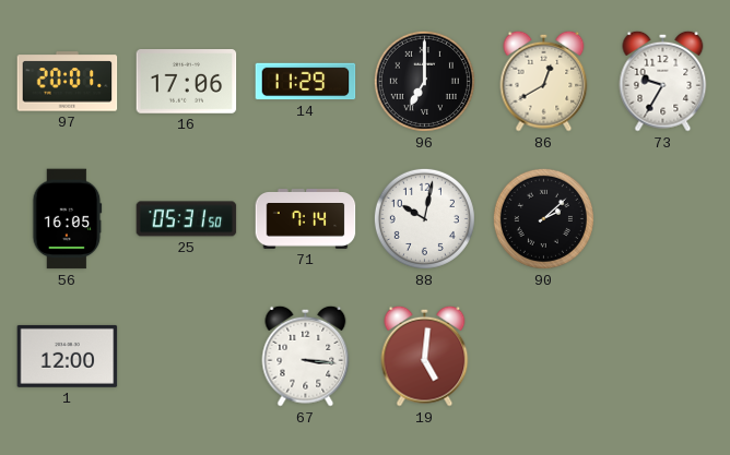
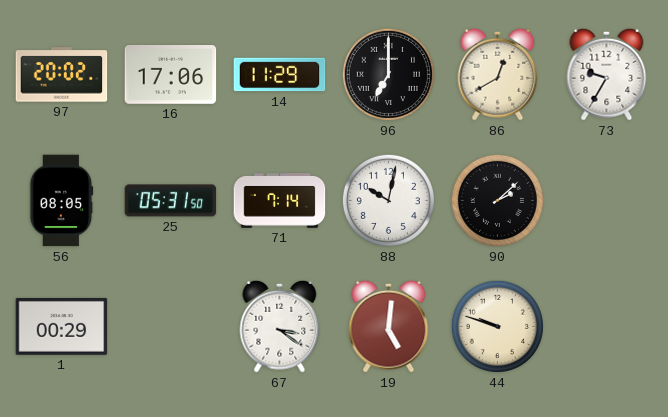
97: 20:01 -> 20:02 (62, 75)
56: 16:05 -> 08:05 (62, 201)
1: 12:00 -> 00:29 (62, 326)
67: 3:16 -> 3:21 (280, 326)
44: none -> 9:48 (497, 326)
